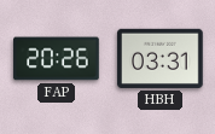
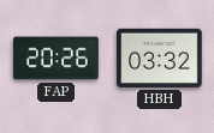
HBH: 03:31 -> 03:32 (160, 58)
